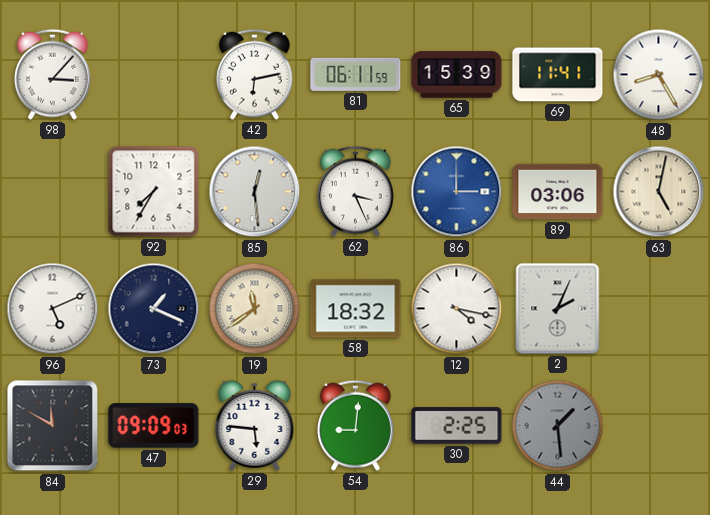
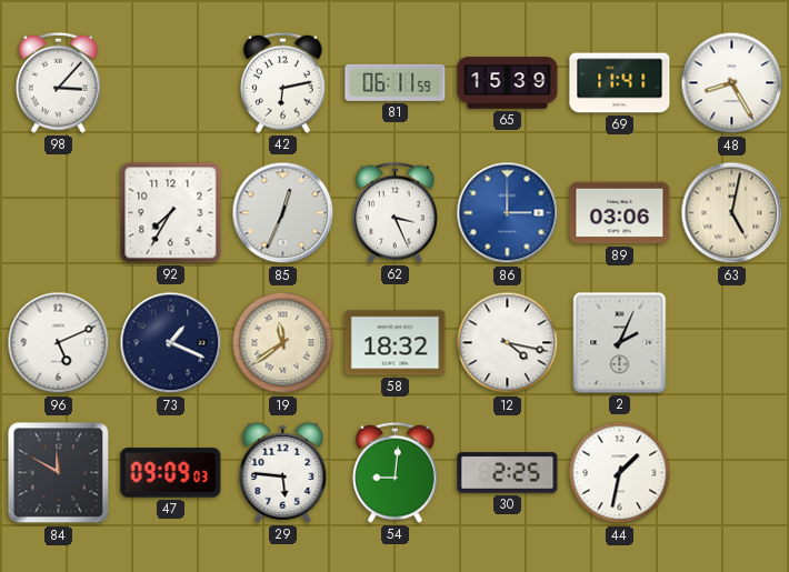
85: 12:29 -> 12:34 (283, 213)
44: 1:29 -> 1:32 (620, 473)
44 dial: grey -> white (620, 473)
